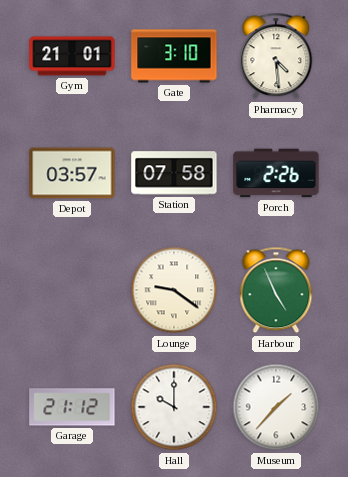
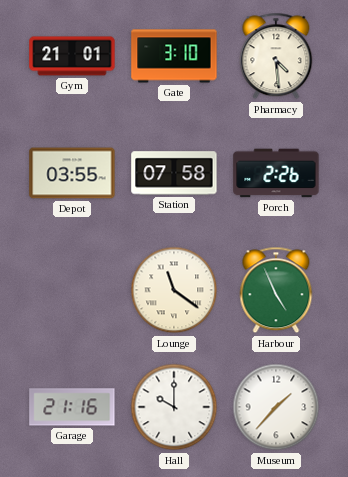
Depot: 03:57 -> 03:55 (72, 173)
Lounge: 9:21 -> 11:21 (174, 290)
Garage: 21:12 -> 21:16 (72, 407)
